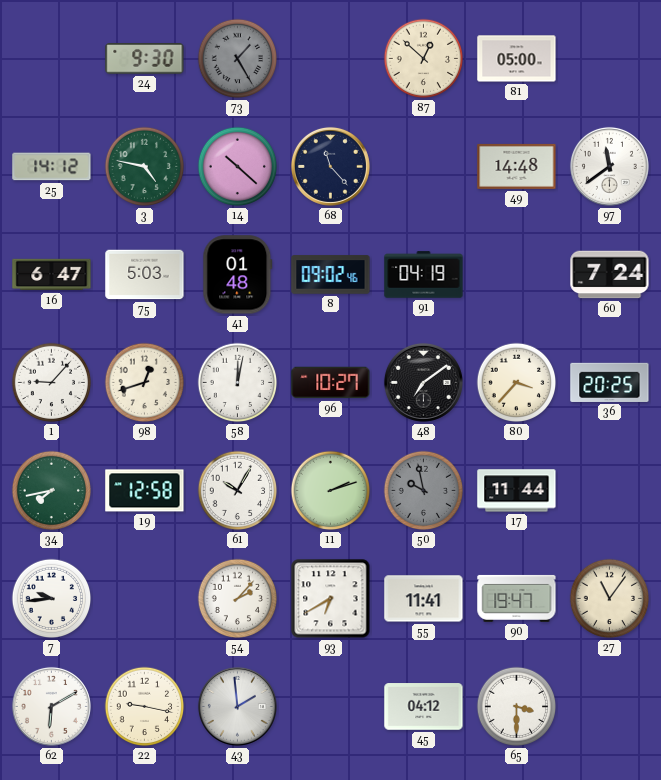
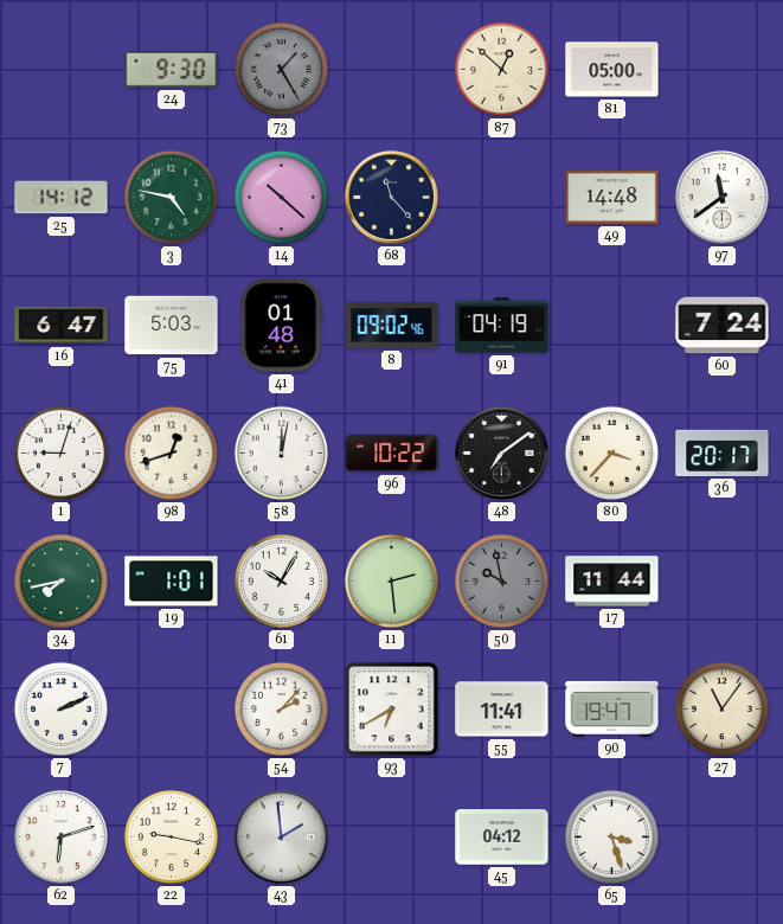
1: 9:07 -> 9:03 (62, 454)
96: 10:27 -> 10:22 (392, 454)
36: 20:25 -> 20:17 (723, 453)
19: 12:58 -> 1:01 (172, 582)
11: 2:12 -> 2:29 (392, 582)
7: 9:44 -> 2:11 (62, 710)
62: 6:10 -> 6:12 (60, 836)
65: 3:30 -> 3:27 (612, 838)
